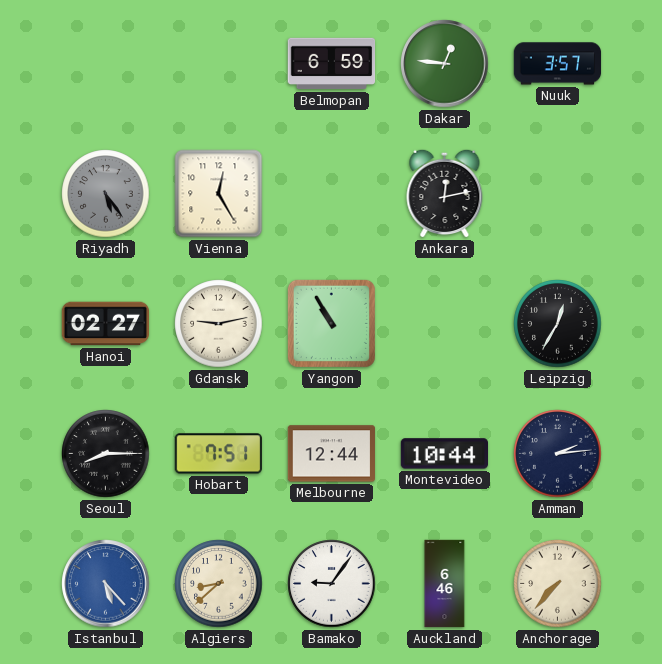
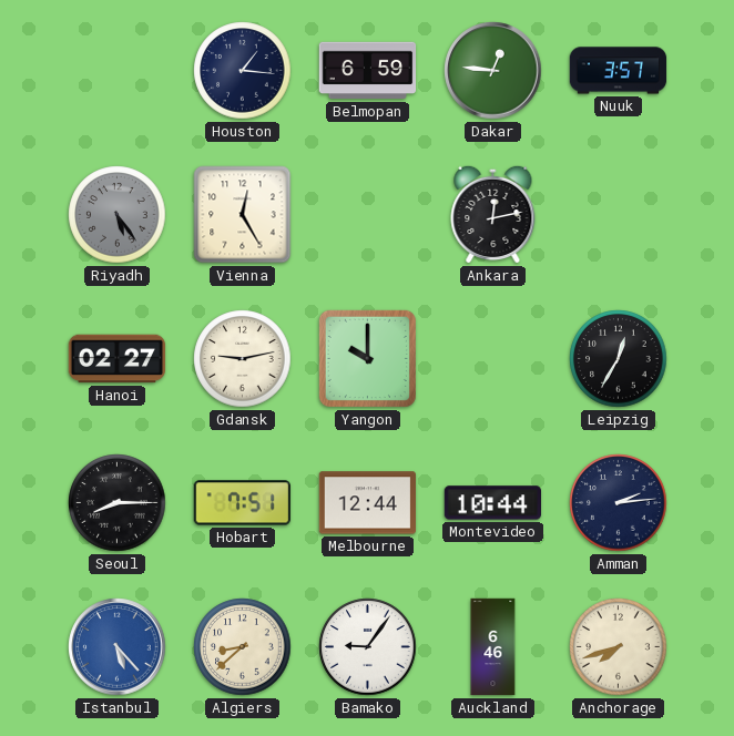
Houston: none -> 1:16 (243, 71)
Yangon: 10:55 -> 10:00 (367, 358)
Anchorage: 7:37 -> 7:42 (619, 647)
